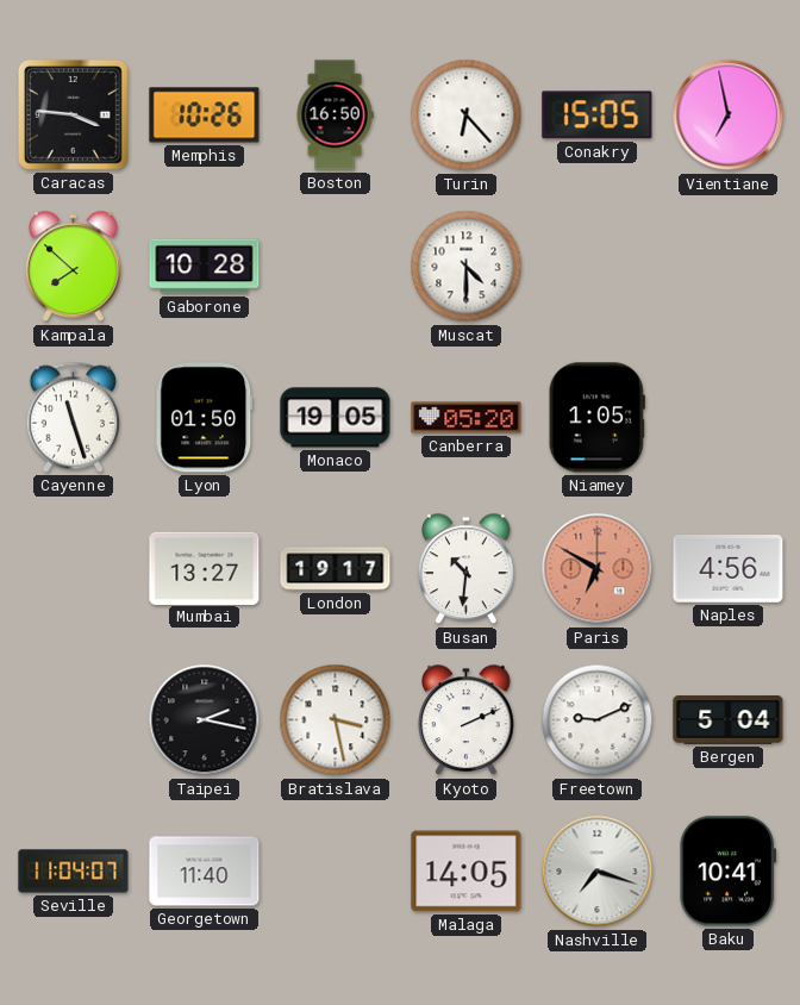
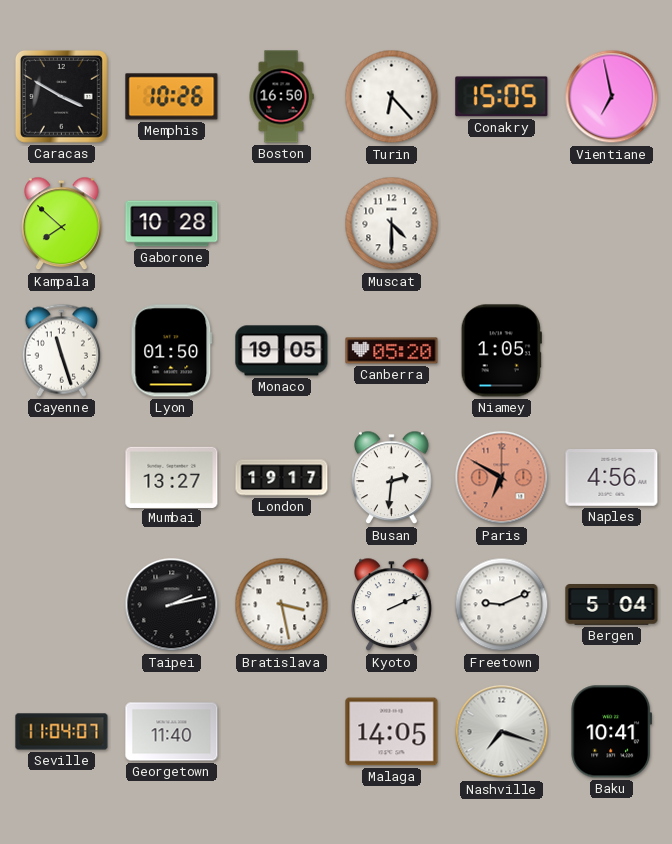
Caracas: 3:46 -> 3:50 (61, 96)
Busan: 10:31 -> 2:31 (392, 478)
Taipei: 2:17 -> 2:13 (172, 605)
